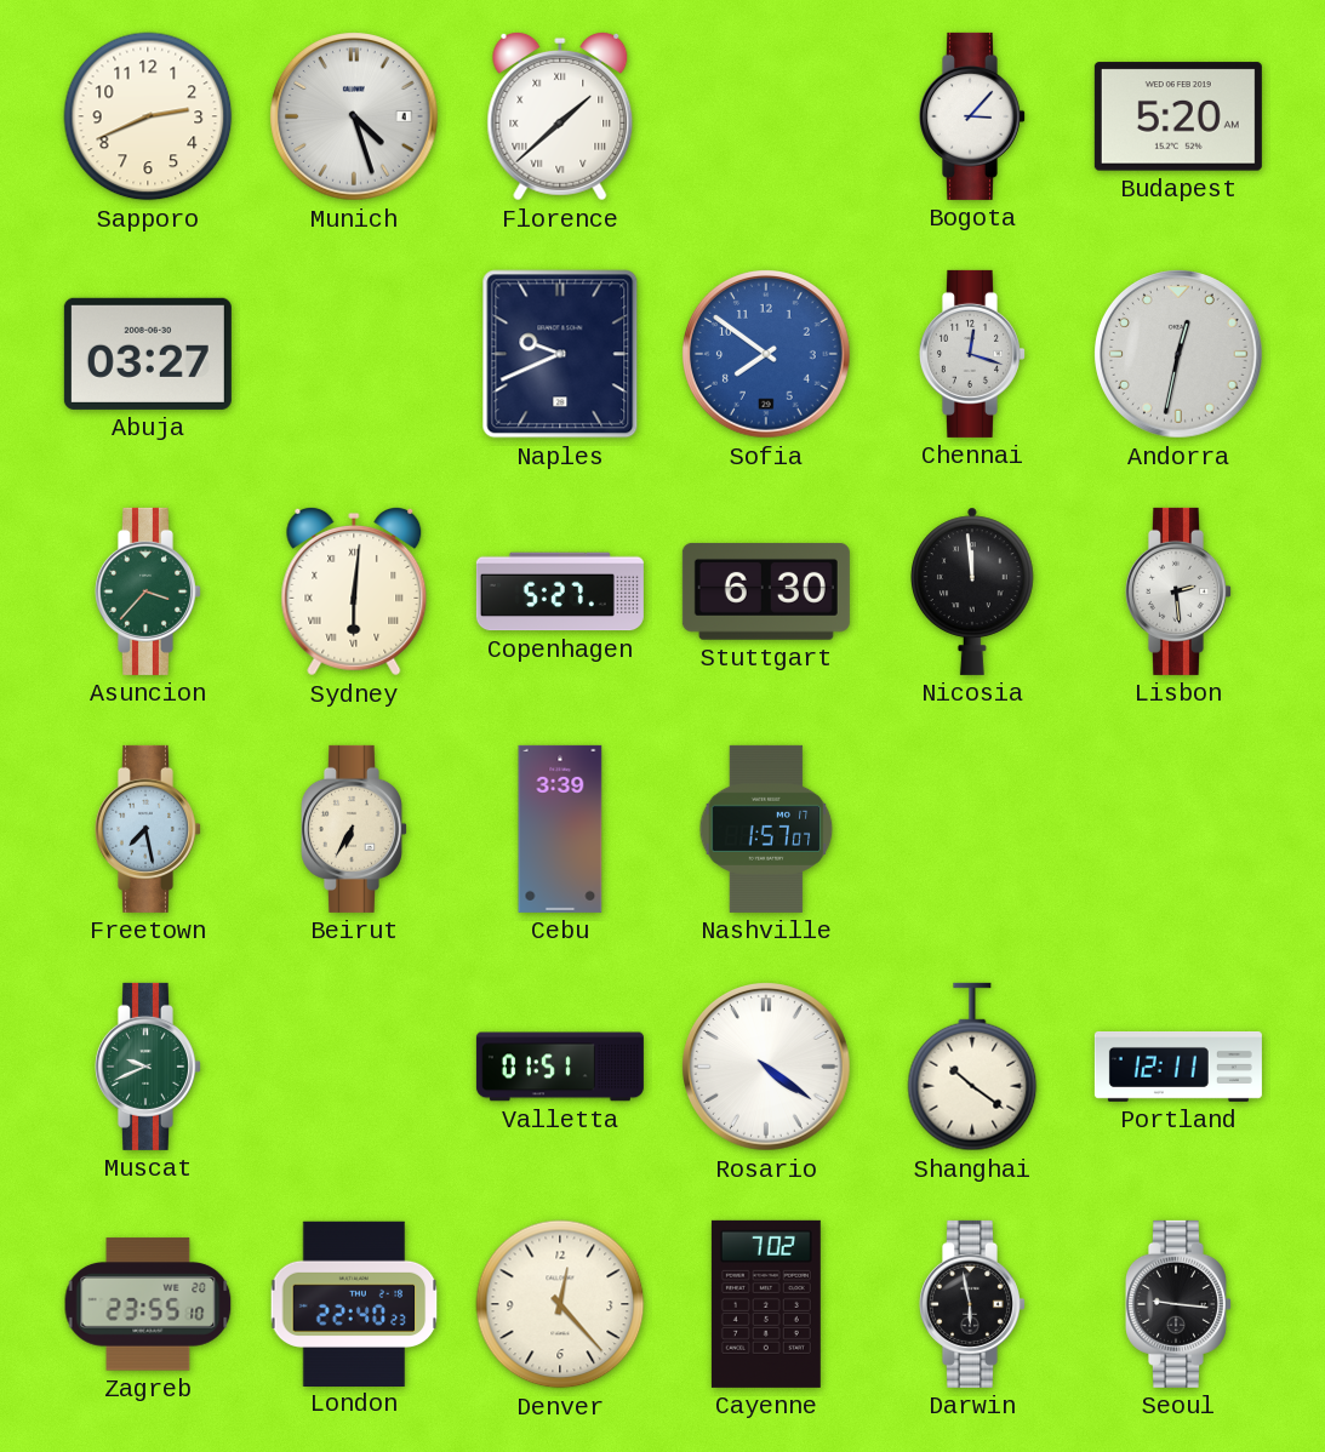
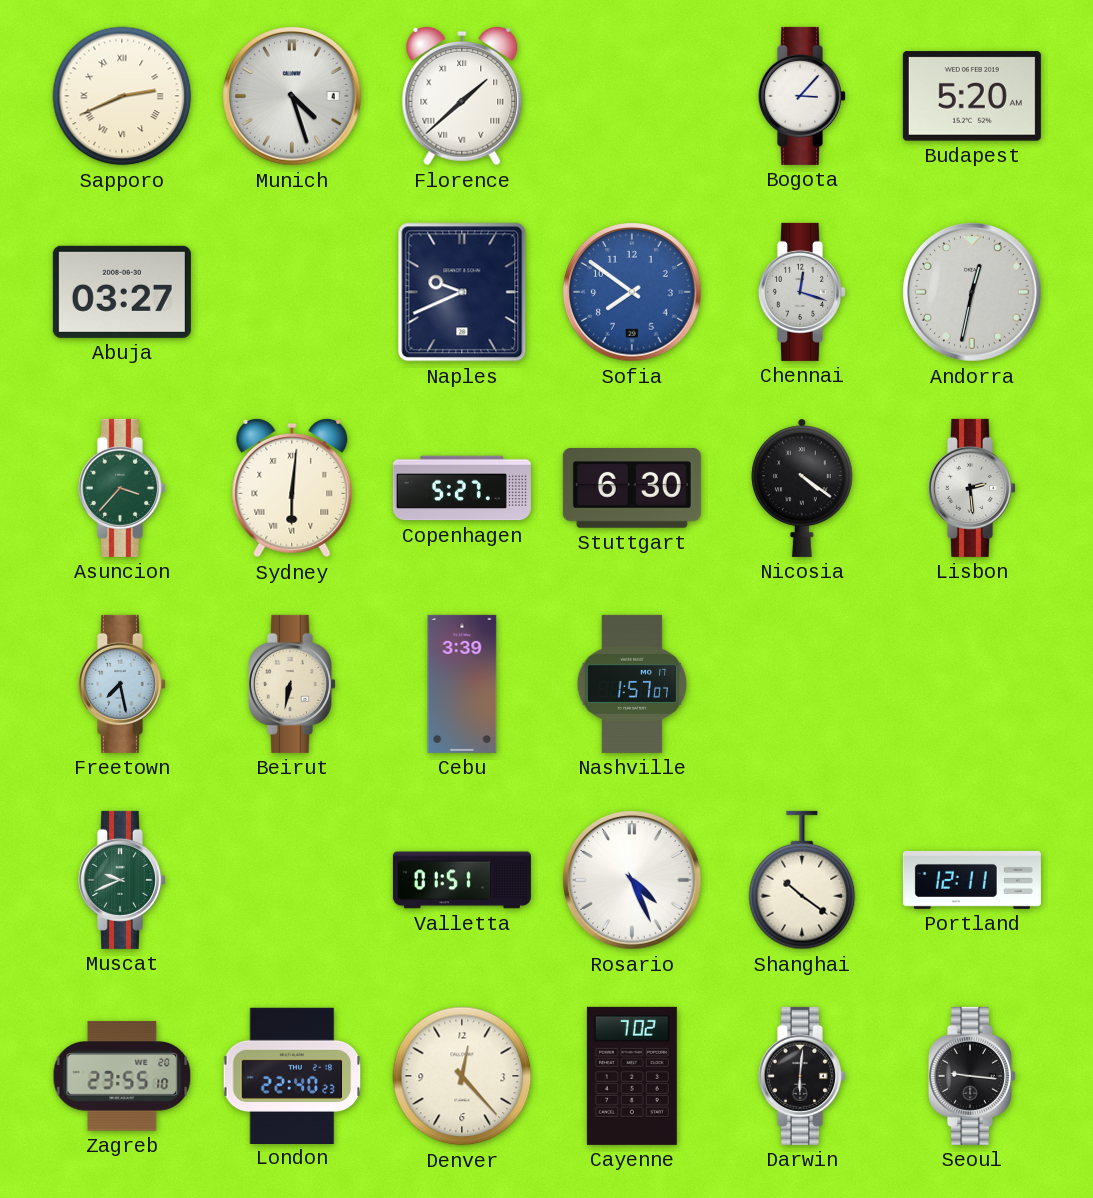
Sapporo numerals: Arabic -> Roman (122, 96)
Nicosia: 11:59 -> 4:21 (803, 488)
Beirut: 6:35 -> 6:32 (292, 684)
Rosario: 4:21 -> 4:26 (633, 881)
Darwin: 5:58 -> 6:01 (802, 1076)
